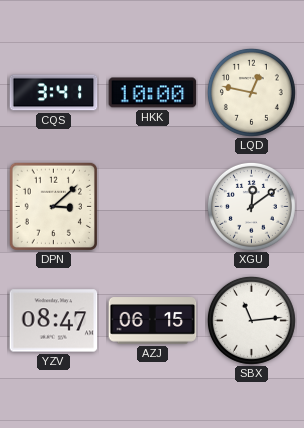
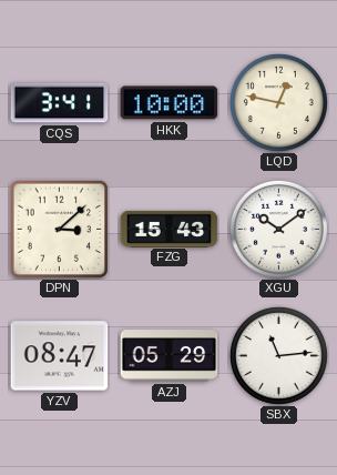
FZG: none -> 15:43 (170, 229)
XGU: 12:09 -> 10:09 (278, 229)
AZJ: 06:15 -> 05:29 (170, 356)
